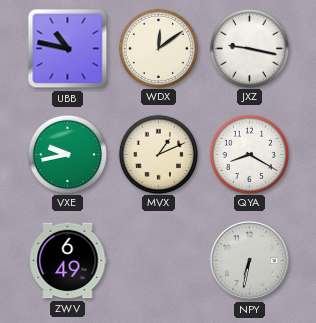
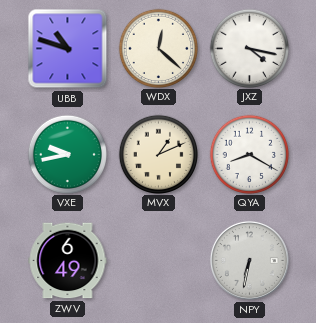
UBB: 10:47 -> 10:48 (68, 49)
WDX: 12:09 -> 12:22 (158, 48)
JXZ: 9:17 -> 4:17 (249, 48)
